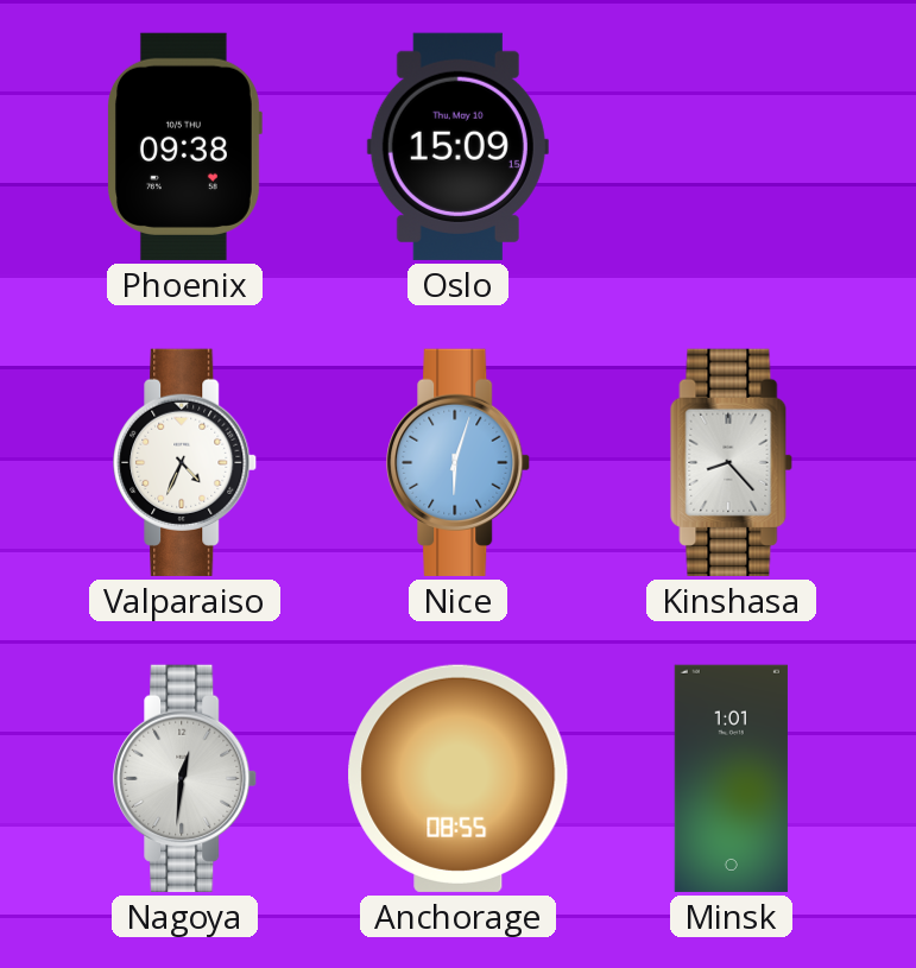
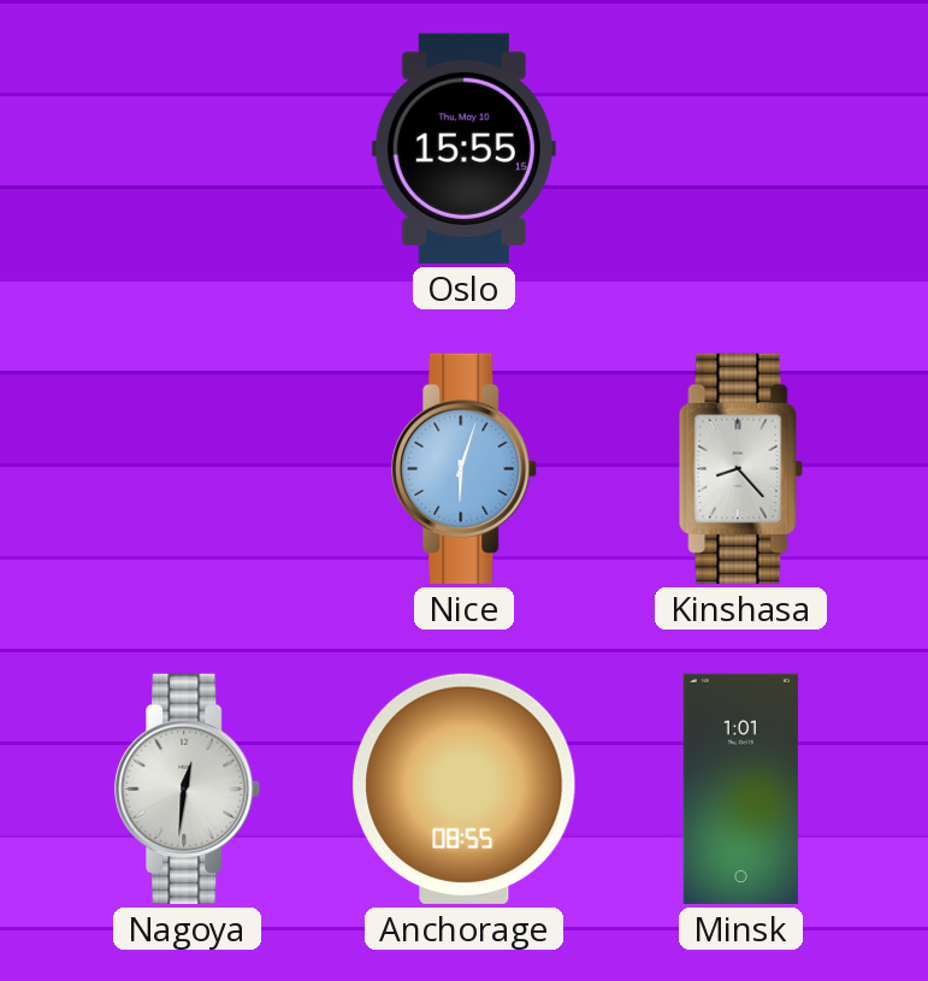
Phoenix: 09:38 -> none (184, 146)
Oslo: 15:09 -> 15:55 (463, 148)
Valparaiso: 4:34 -> none (185, 462)
